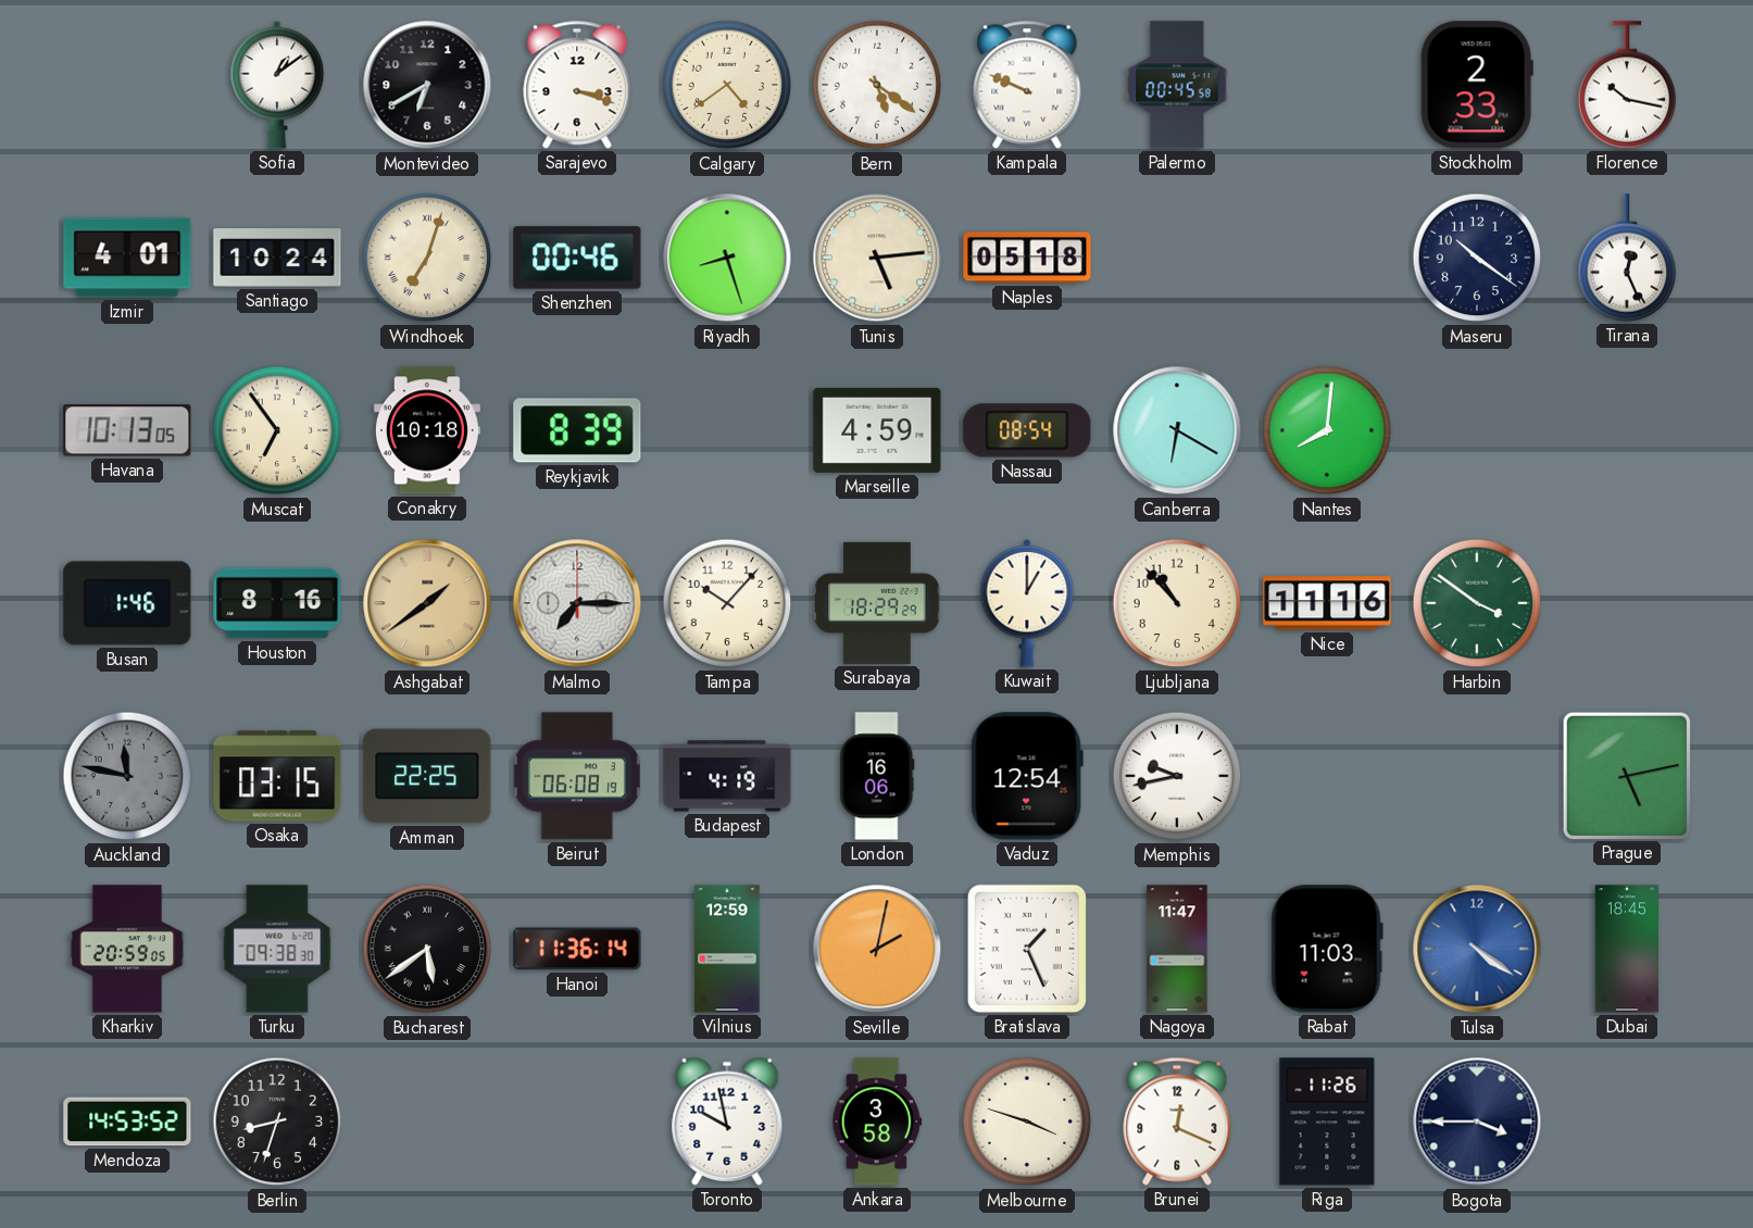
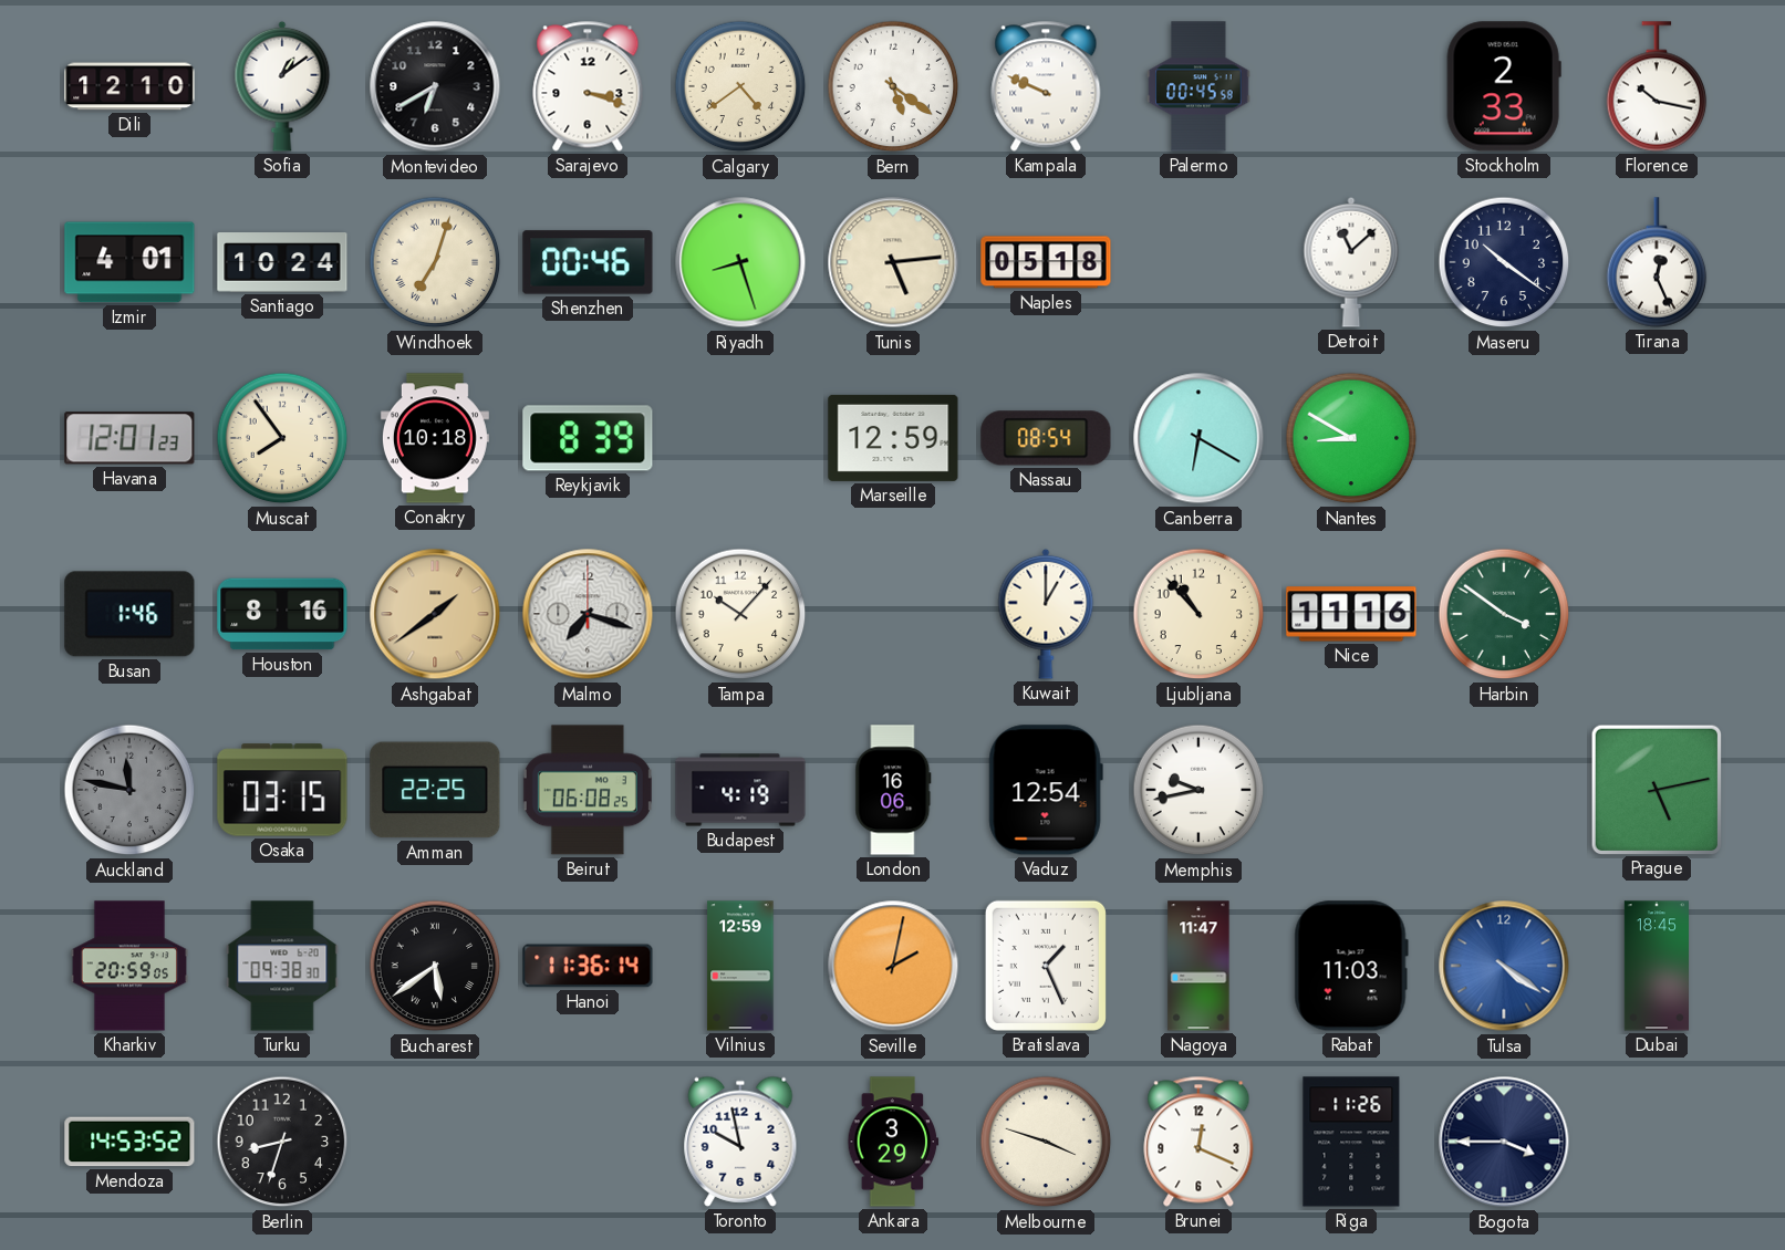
Dili: none -> 12:10 (129, 86)
Detroit: none -> 11:08 (1351, 262)
Havana: 10:13 -> 12:01 (129, 438)
Muscat: 6:54 -> 7:54 (282, 438)
Marseille: 4:59 -> 12:59 (893, 438)
Nantes: 8:01 -> 8:50 (1351, 438)
Malmo: 7:15 -> 7:18 (588, 614)
Surabaya: 18:29 -> none (877, 603)
Beirut: 06:08:19 -> 06:08:25 (588, 790)
Ankara: 3:58 -> 3:29 (893, 1142)
